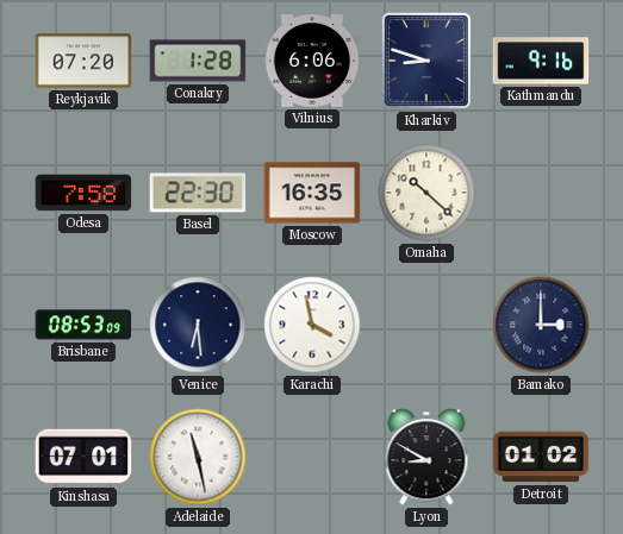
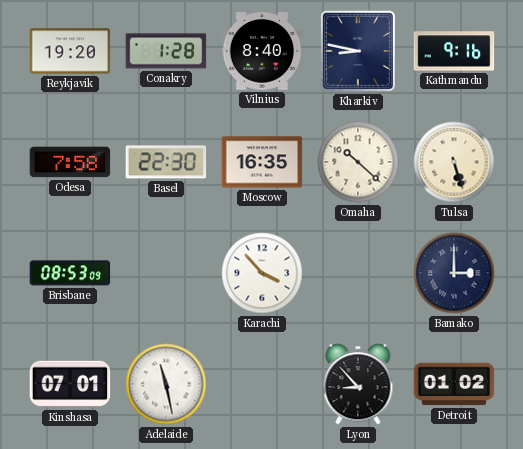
Reykjavik: 07:20 -> 19:20 (70, 51)
Vilnius: 6:06 -> 8:40 (262, 51)
Kharkiv: 8:48 -> 8:47 (358, 51)
Tulsa: none -> 5:27 (454, 162)
Venice: 6:29 -> none (198, 325)
Karachi: 3:58 -> 3:53 (262, 273)
Lyon: 8:50 -> 8:53 (358, 384)
